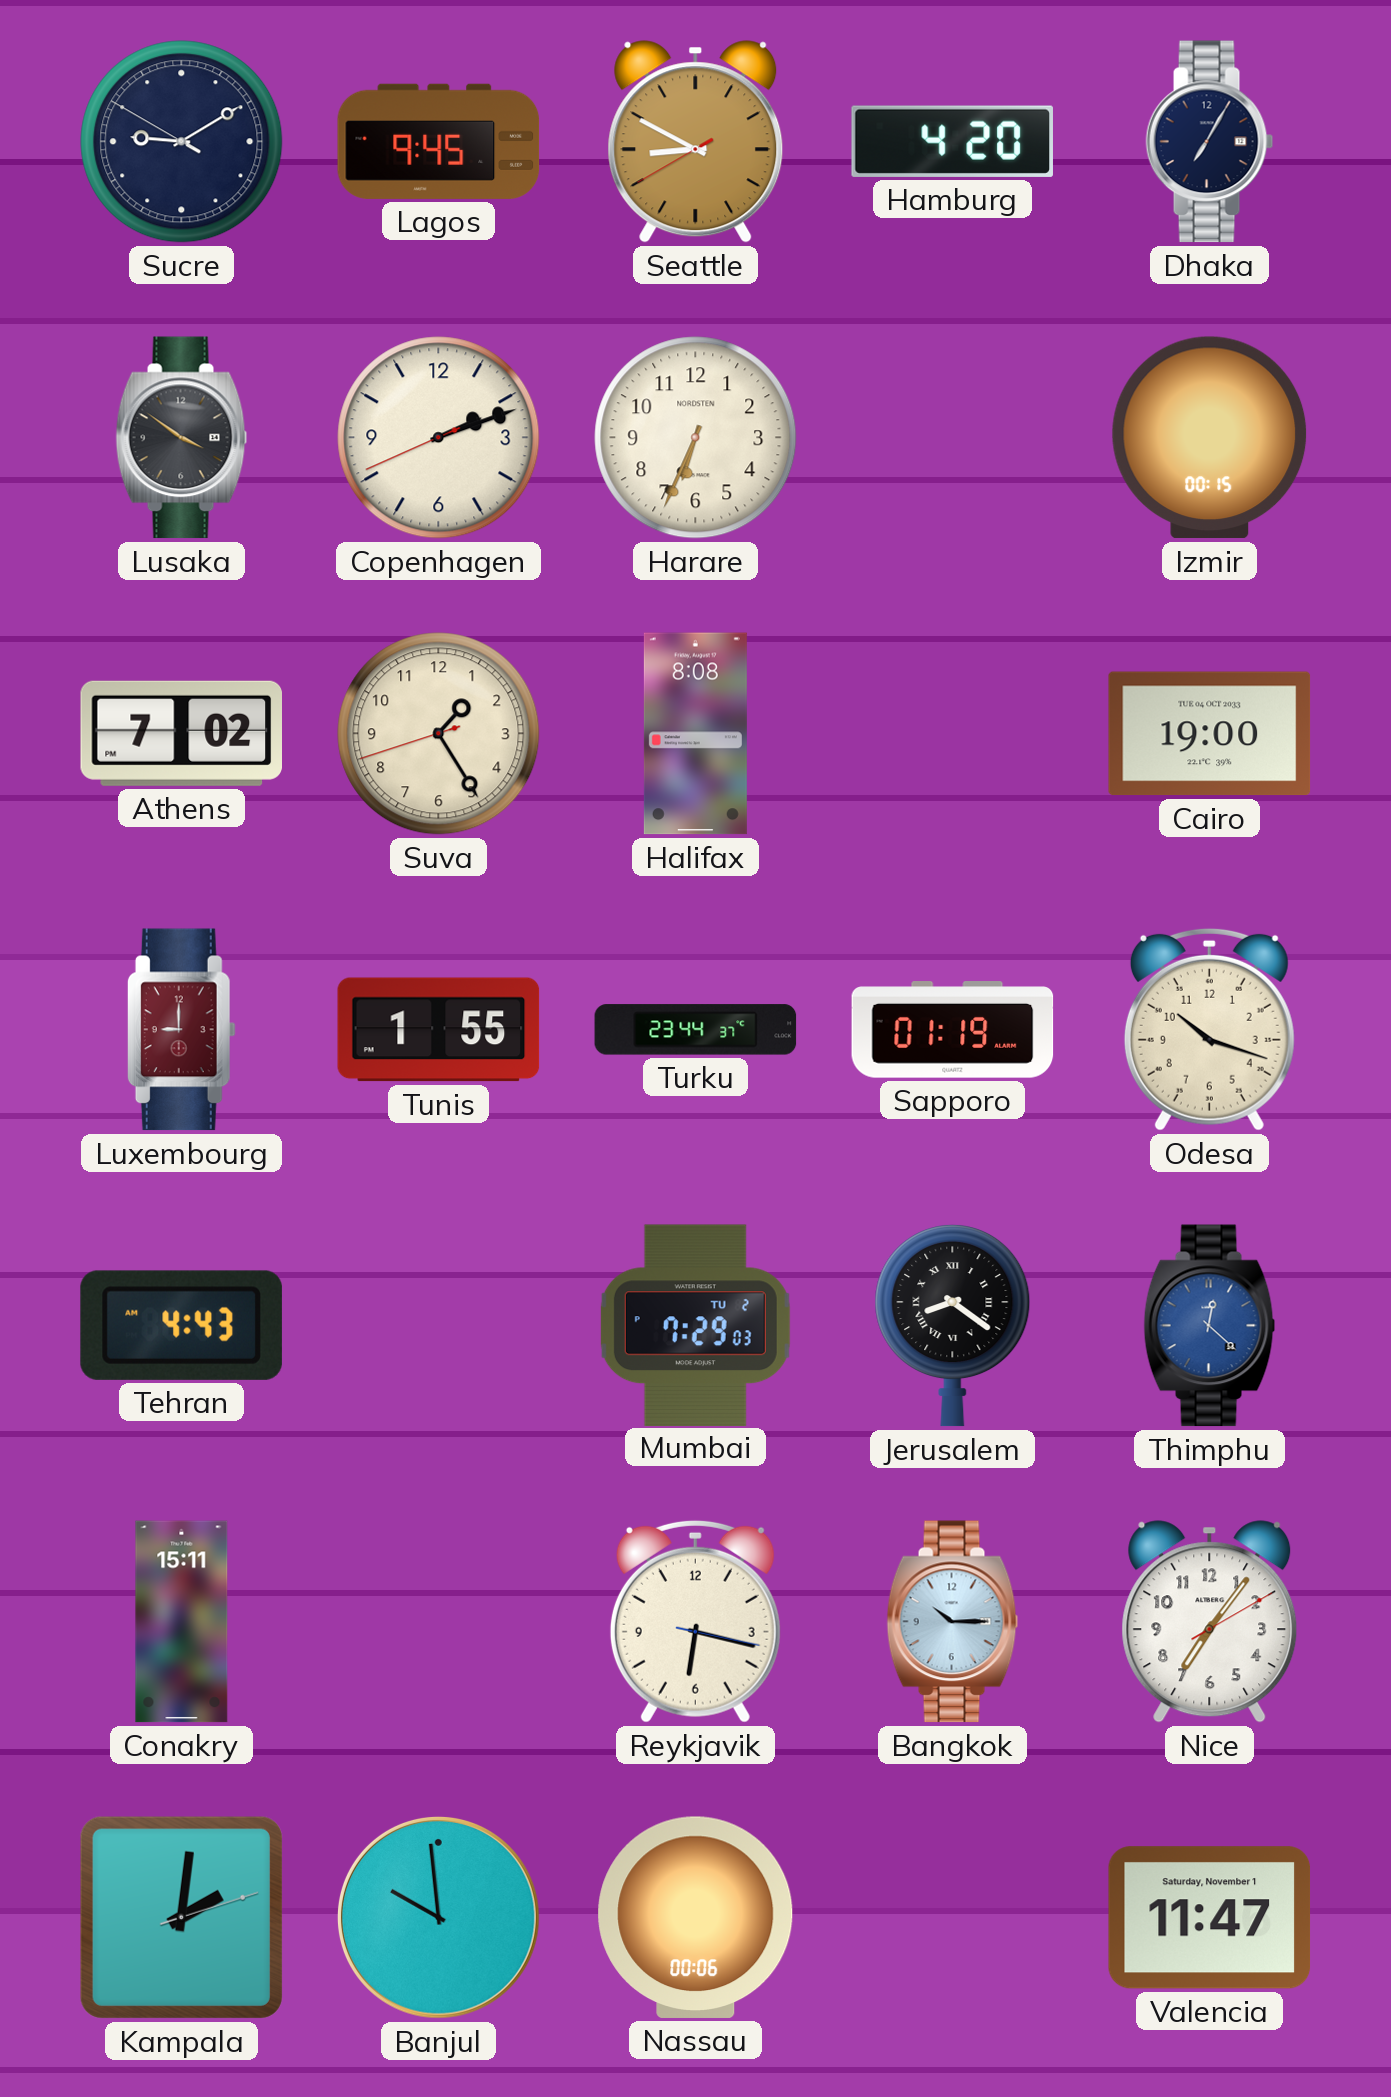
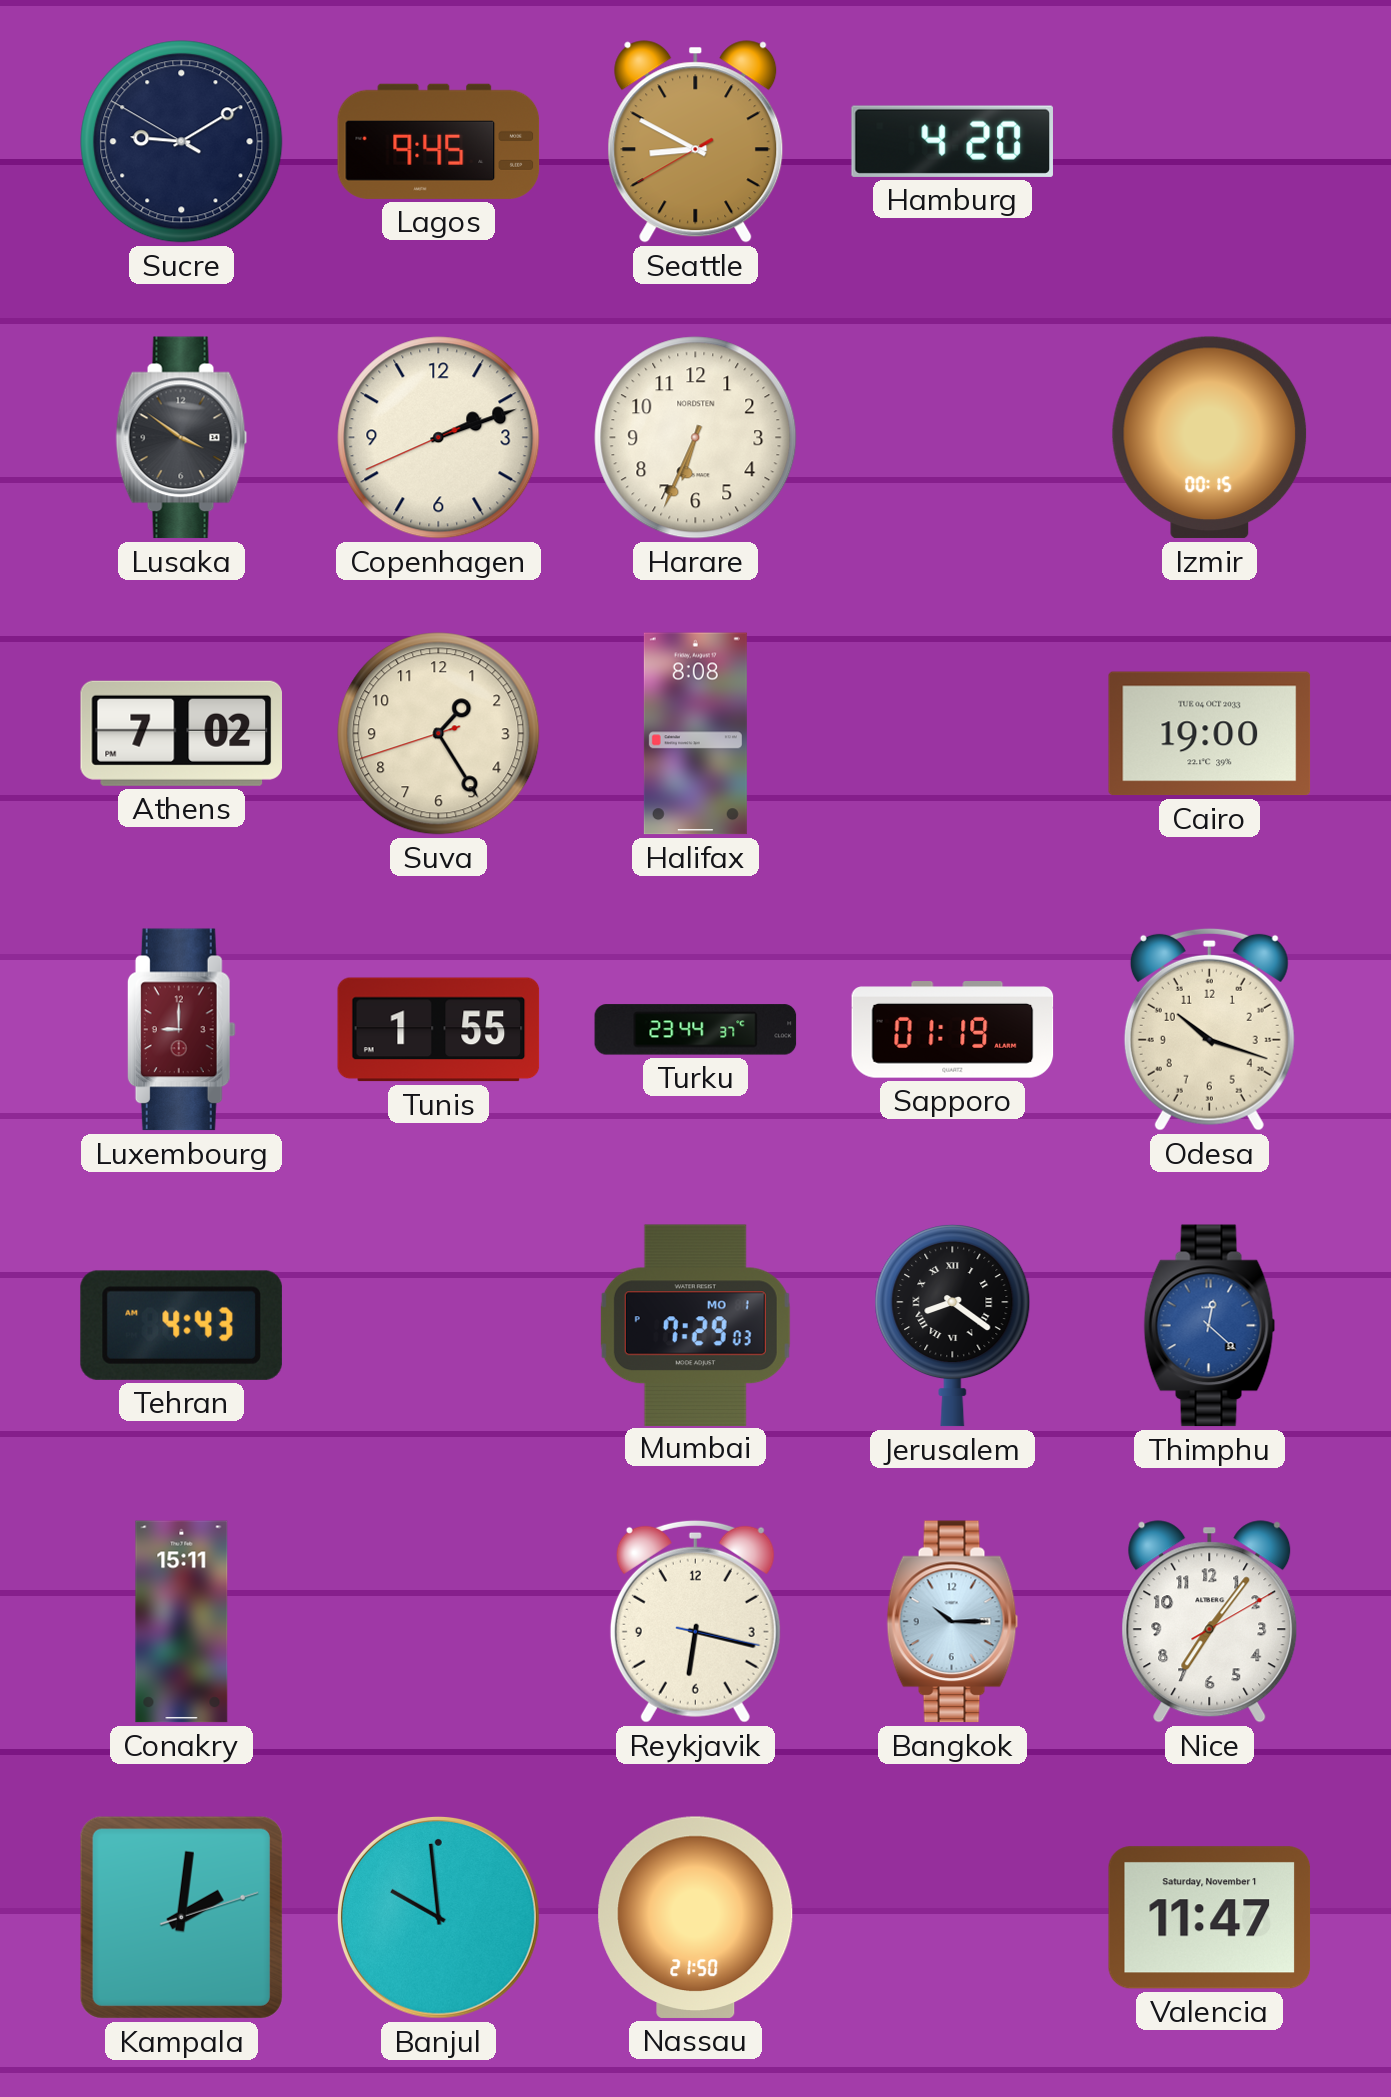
Dhaka: 7:05 -> none (1210, 142)
Mumbai date: TU 2 -> MO 1 (695, 1325)
Nassau: 00:06 -> 21:50 (696, 1917)
